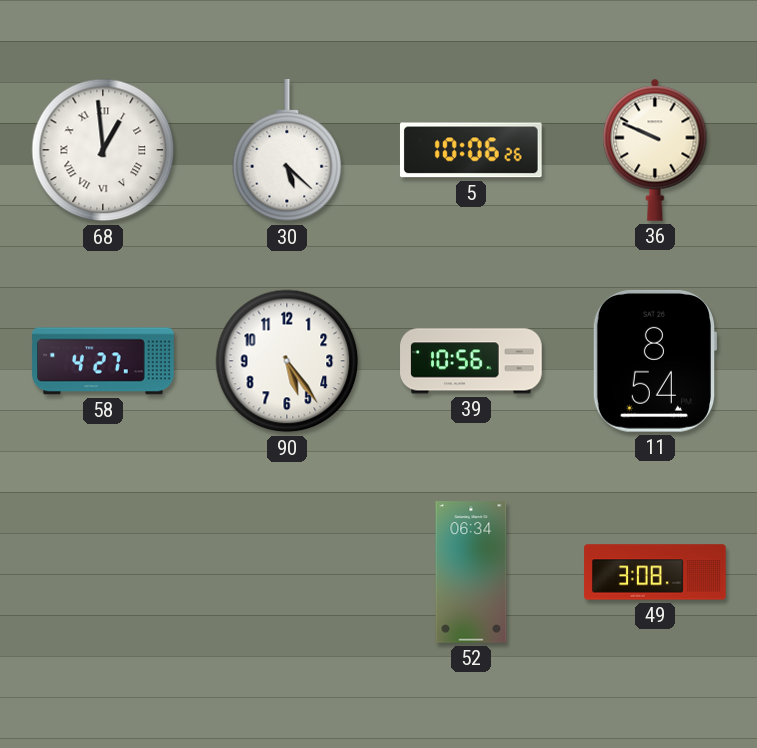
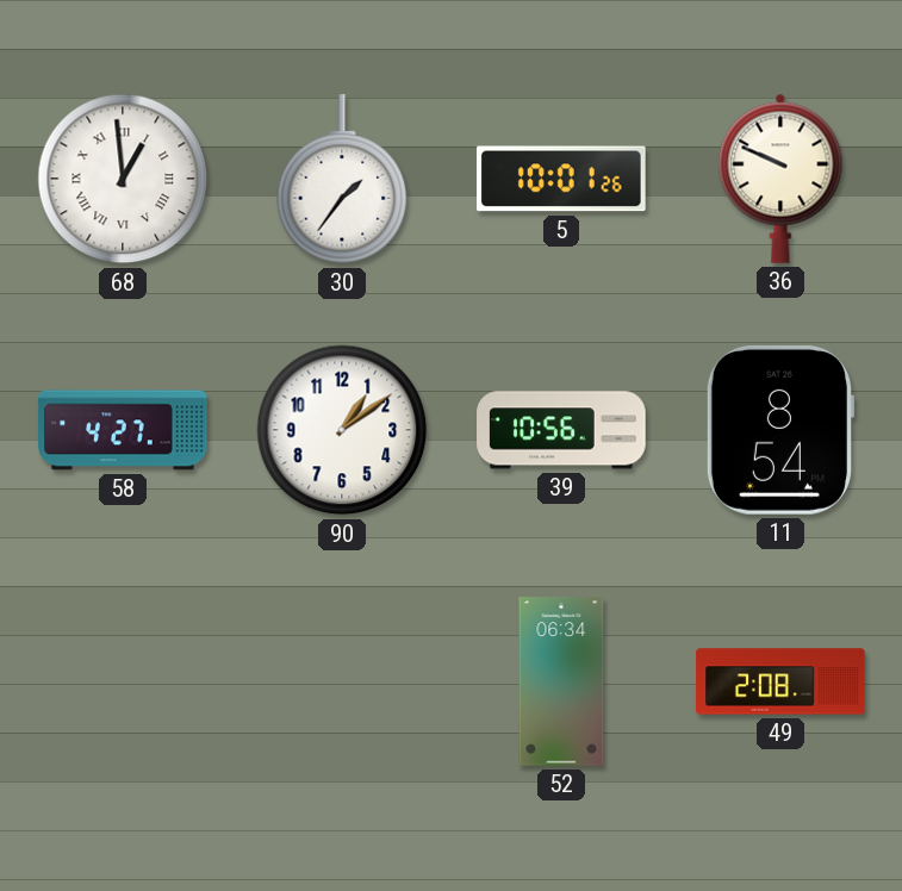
30: 5:22 -> 1:36 (342, 180)
5: 10:06 -> 10:01 (561, 179)
90: 5:24 -> 1:09 (342, 430)
49: 3:08 -> 2:08 (780, 681)
